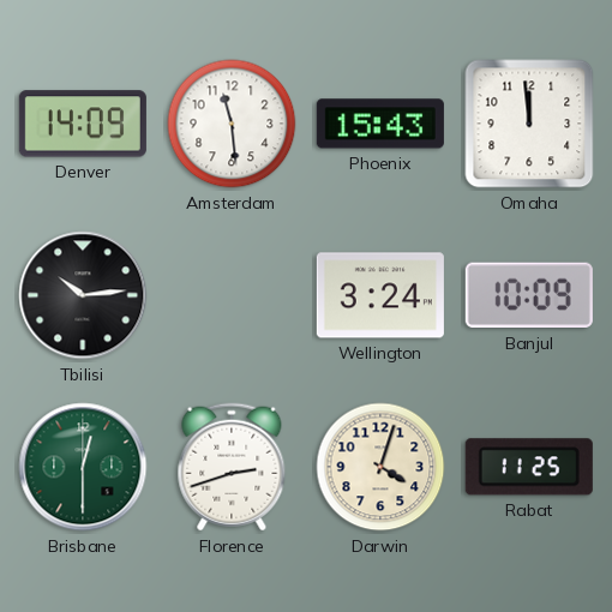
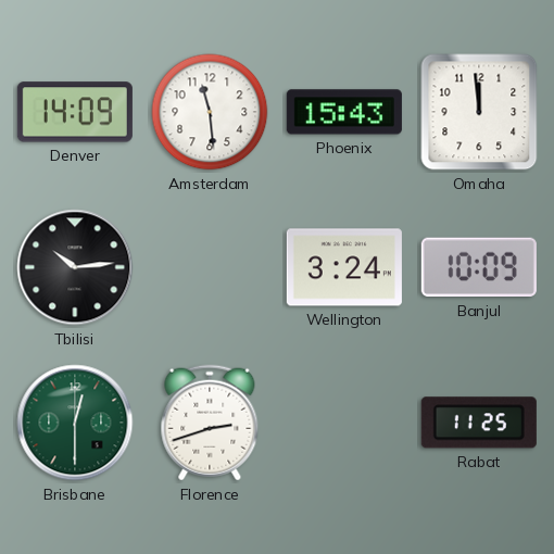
Darwin: 4:03 -> none (380, 467)
